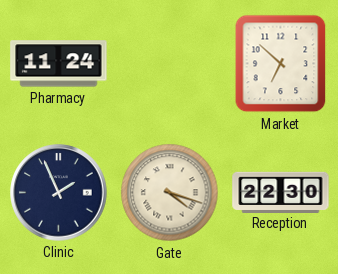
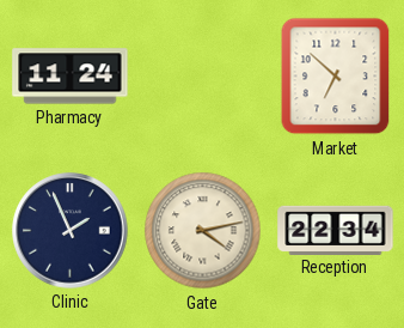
Gate: 4:18 -> 4:13 (203, 231)
Reception: 22:30 -> 22:34 (336, 230)
